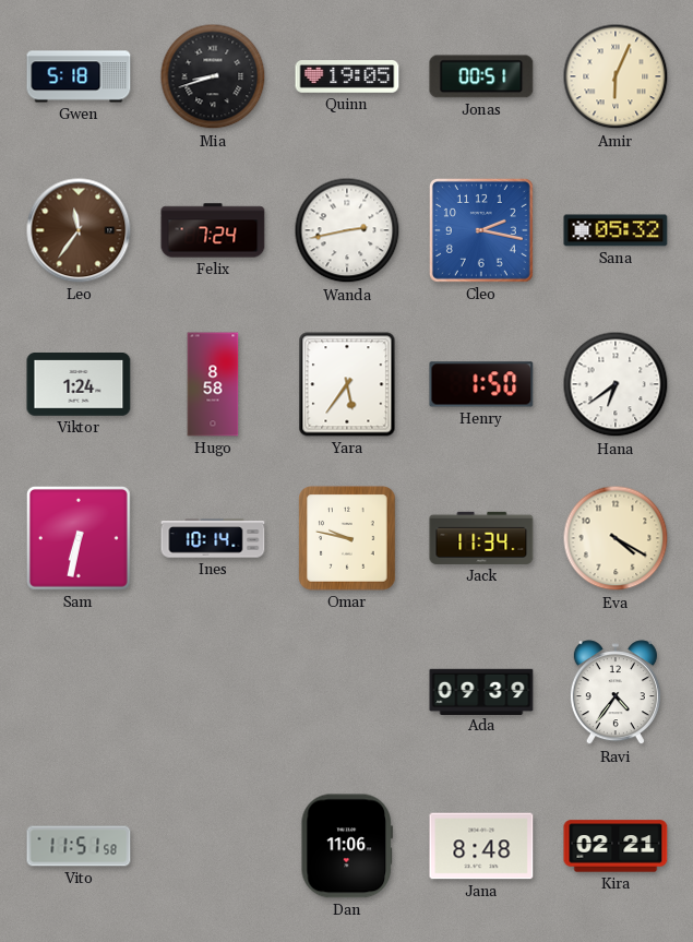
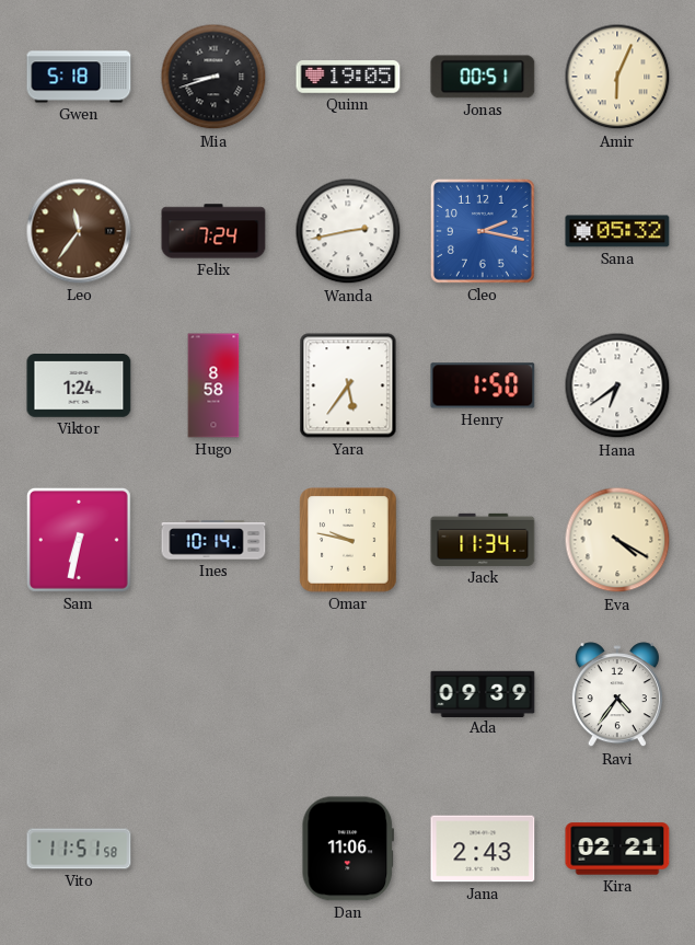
Jana: 8:48 -> 2:43 (483, 849)
